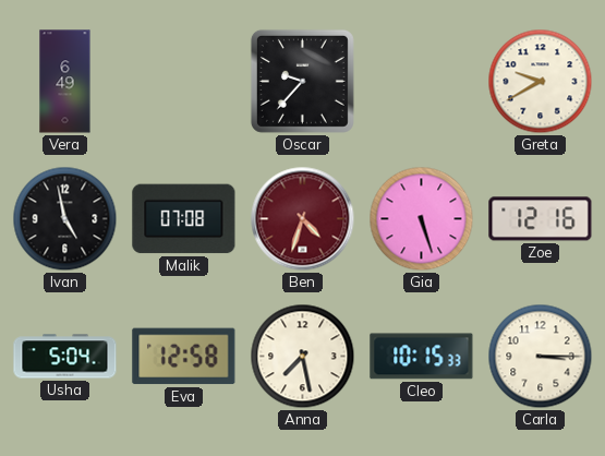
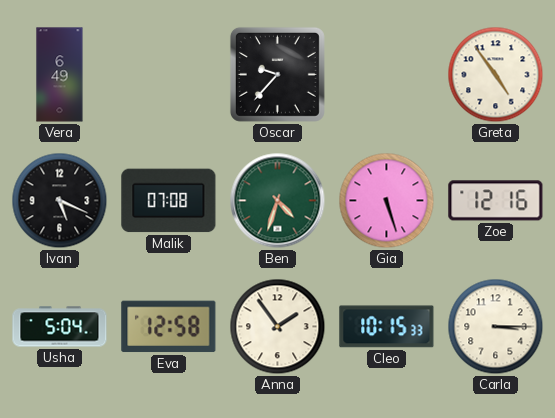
Greta: 9:40 -> 4:54 (496, 75)
Ivan: 4:58 -> 5:19 (60, 201)
Ben dial: burgundy -> green (278, 201)
Anna: 7:28 -> 1:54 (278, 327)
